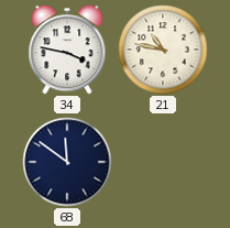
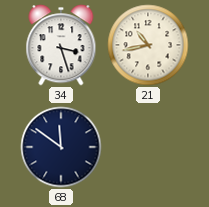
34: 3:47 -> 3:27 (61, 45)
21: 10:47 -> 10:43 (148, 45)
